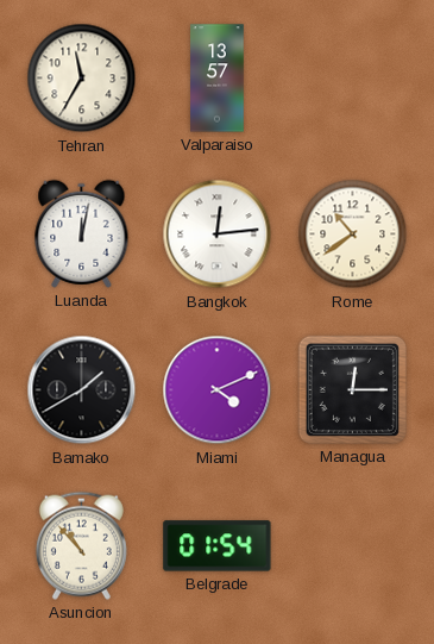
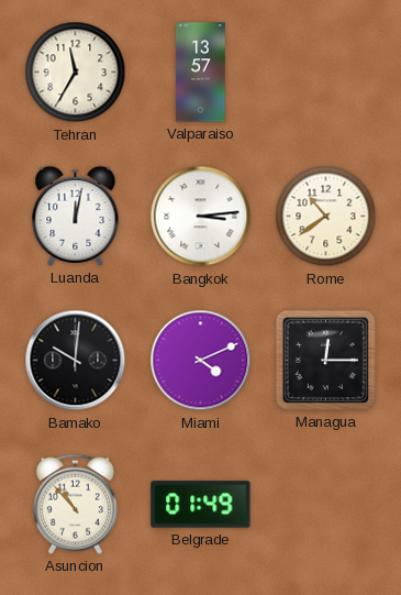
Bangkok: 12:14 -> 3:14 (201, 217)
Bamako: 1:40 -> 10:01 (76, 361)
Belgrade: 01:54 -> 01:49 (201, 505)
